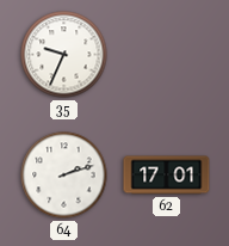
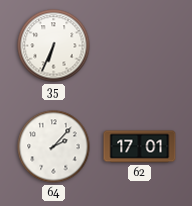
35: 9:34 -> 6:34 (54, 46)
64: 2:12 -> 2:07 (54, 147)
